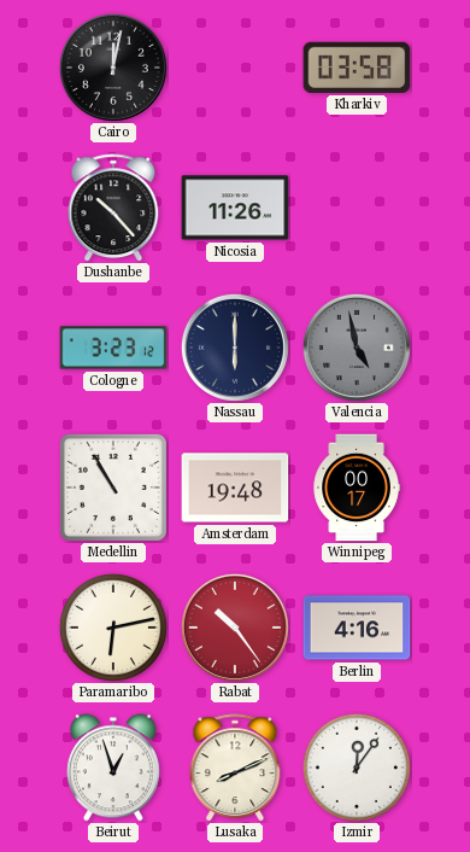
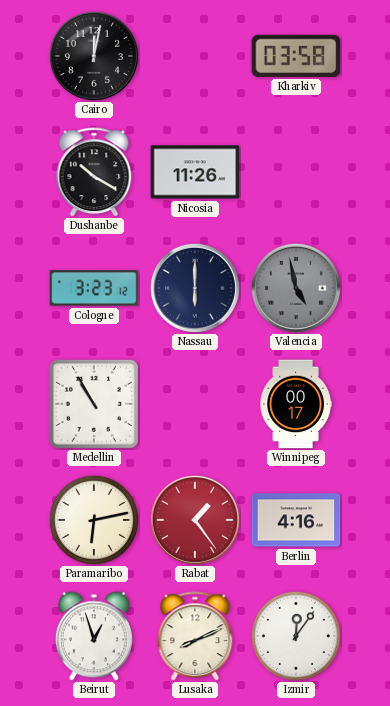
Dushanbe: 10:23 -> 10:20 (94, 172)
Amsterdam: 19:48 -> none (235, 488)
Rabat: 10:24 -> 1:24 (195, 520)
